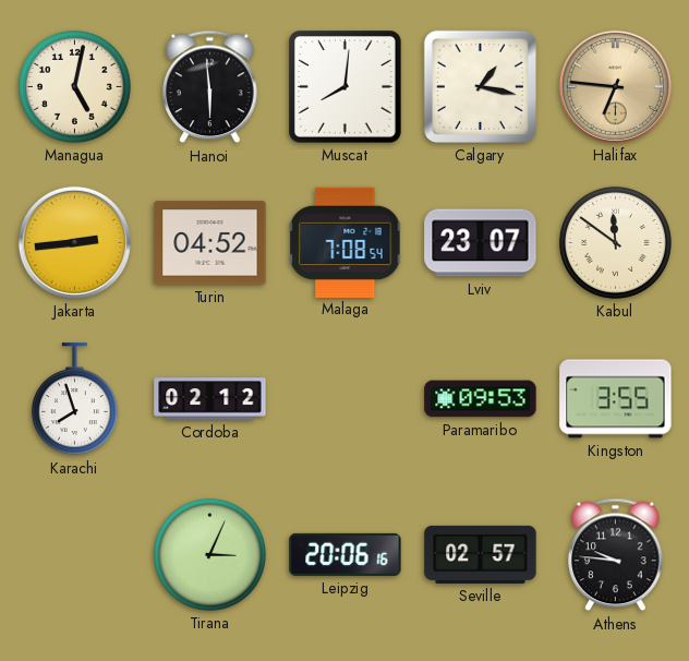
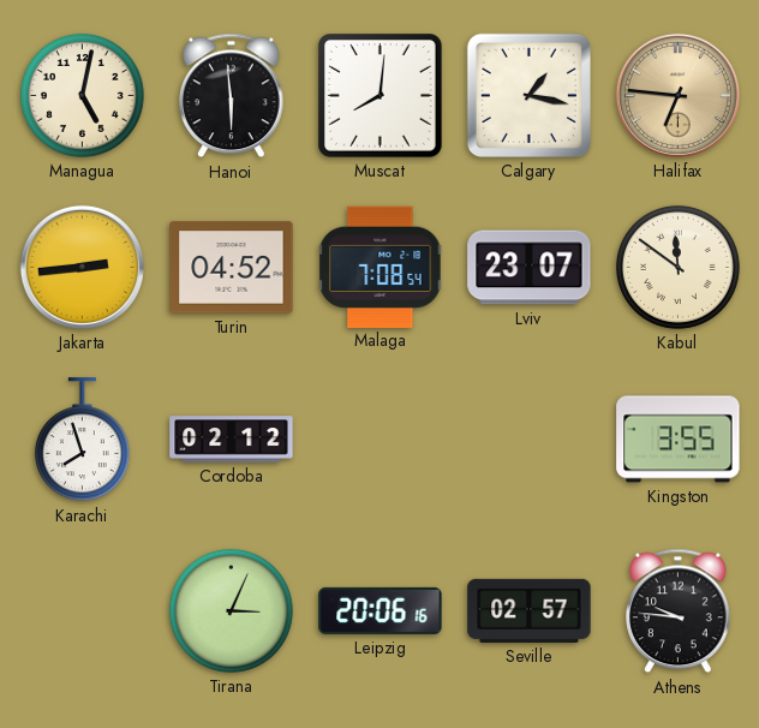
Paramaribo: 09:53 -> none (481, 399)
